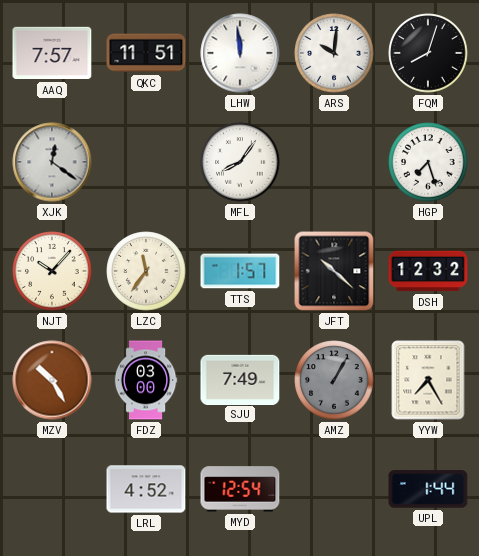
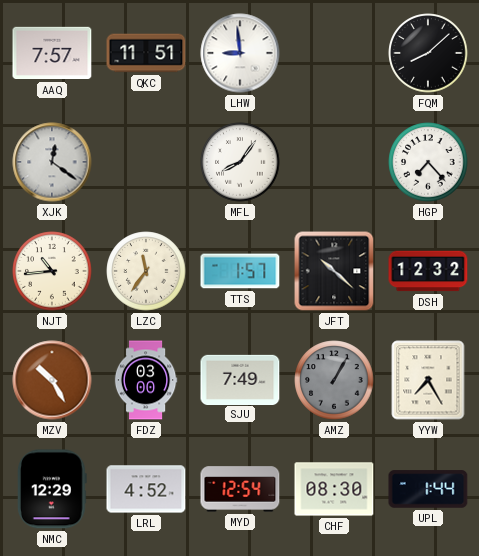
LHW: 11:59 -> 8:59 (240, 53)
ARS: 10:01 -> none (334, 53)
FQM: 8:03 -> 8:08 (428, 53)
HGP: 7:27 -> 7:23 (428, 162)
NJT: 10:07 -> 10:44 (52, 271)
NMC: none -> 12:29 (52, 489)
CHF: none -> 08:30 (334, 489)
